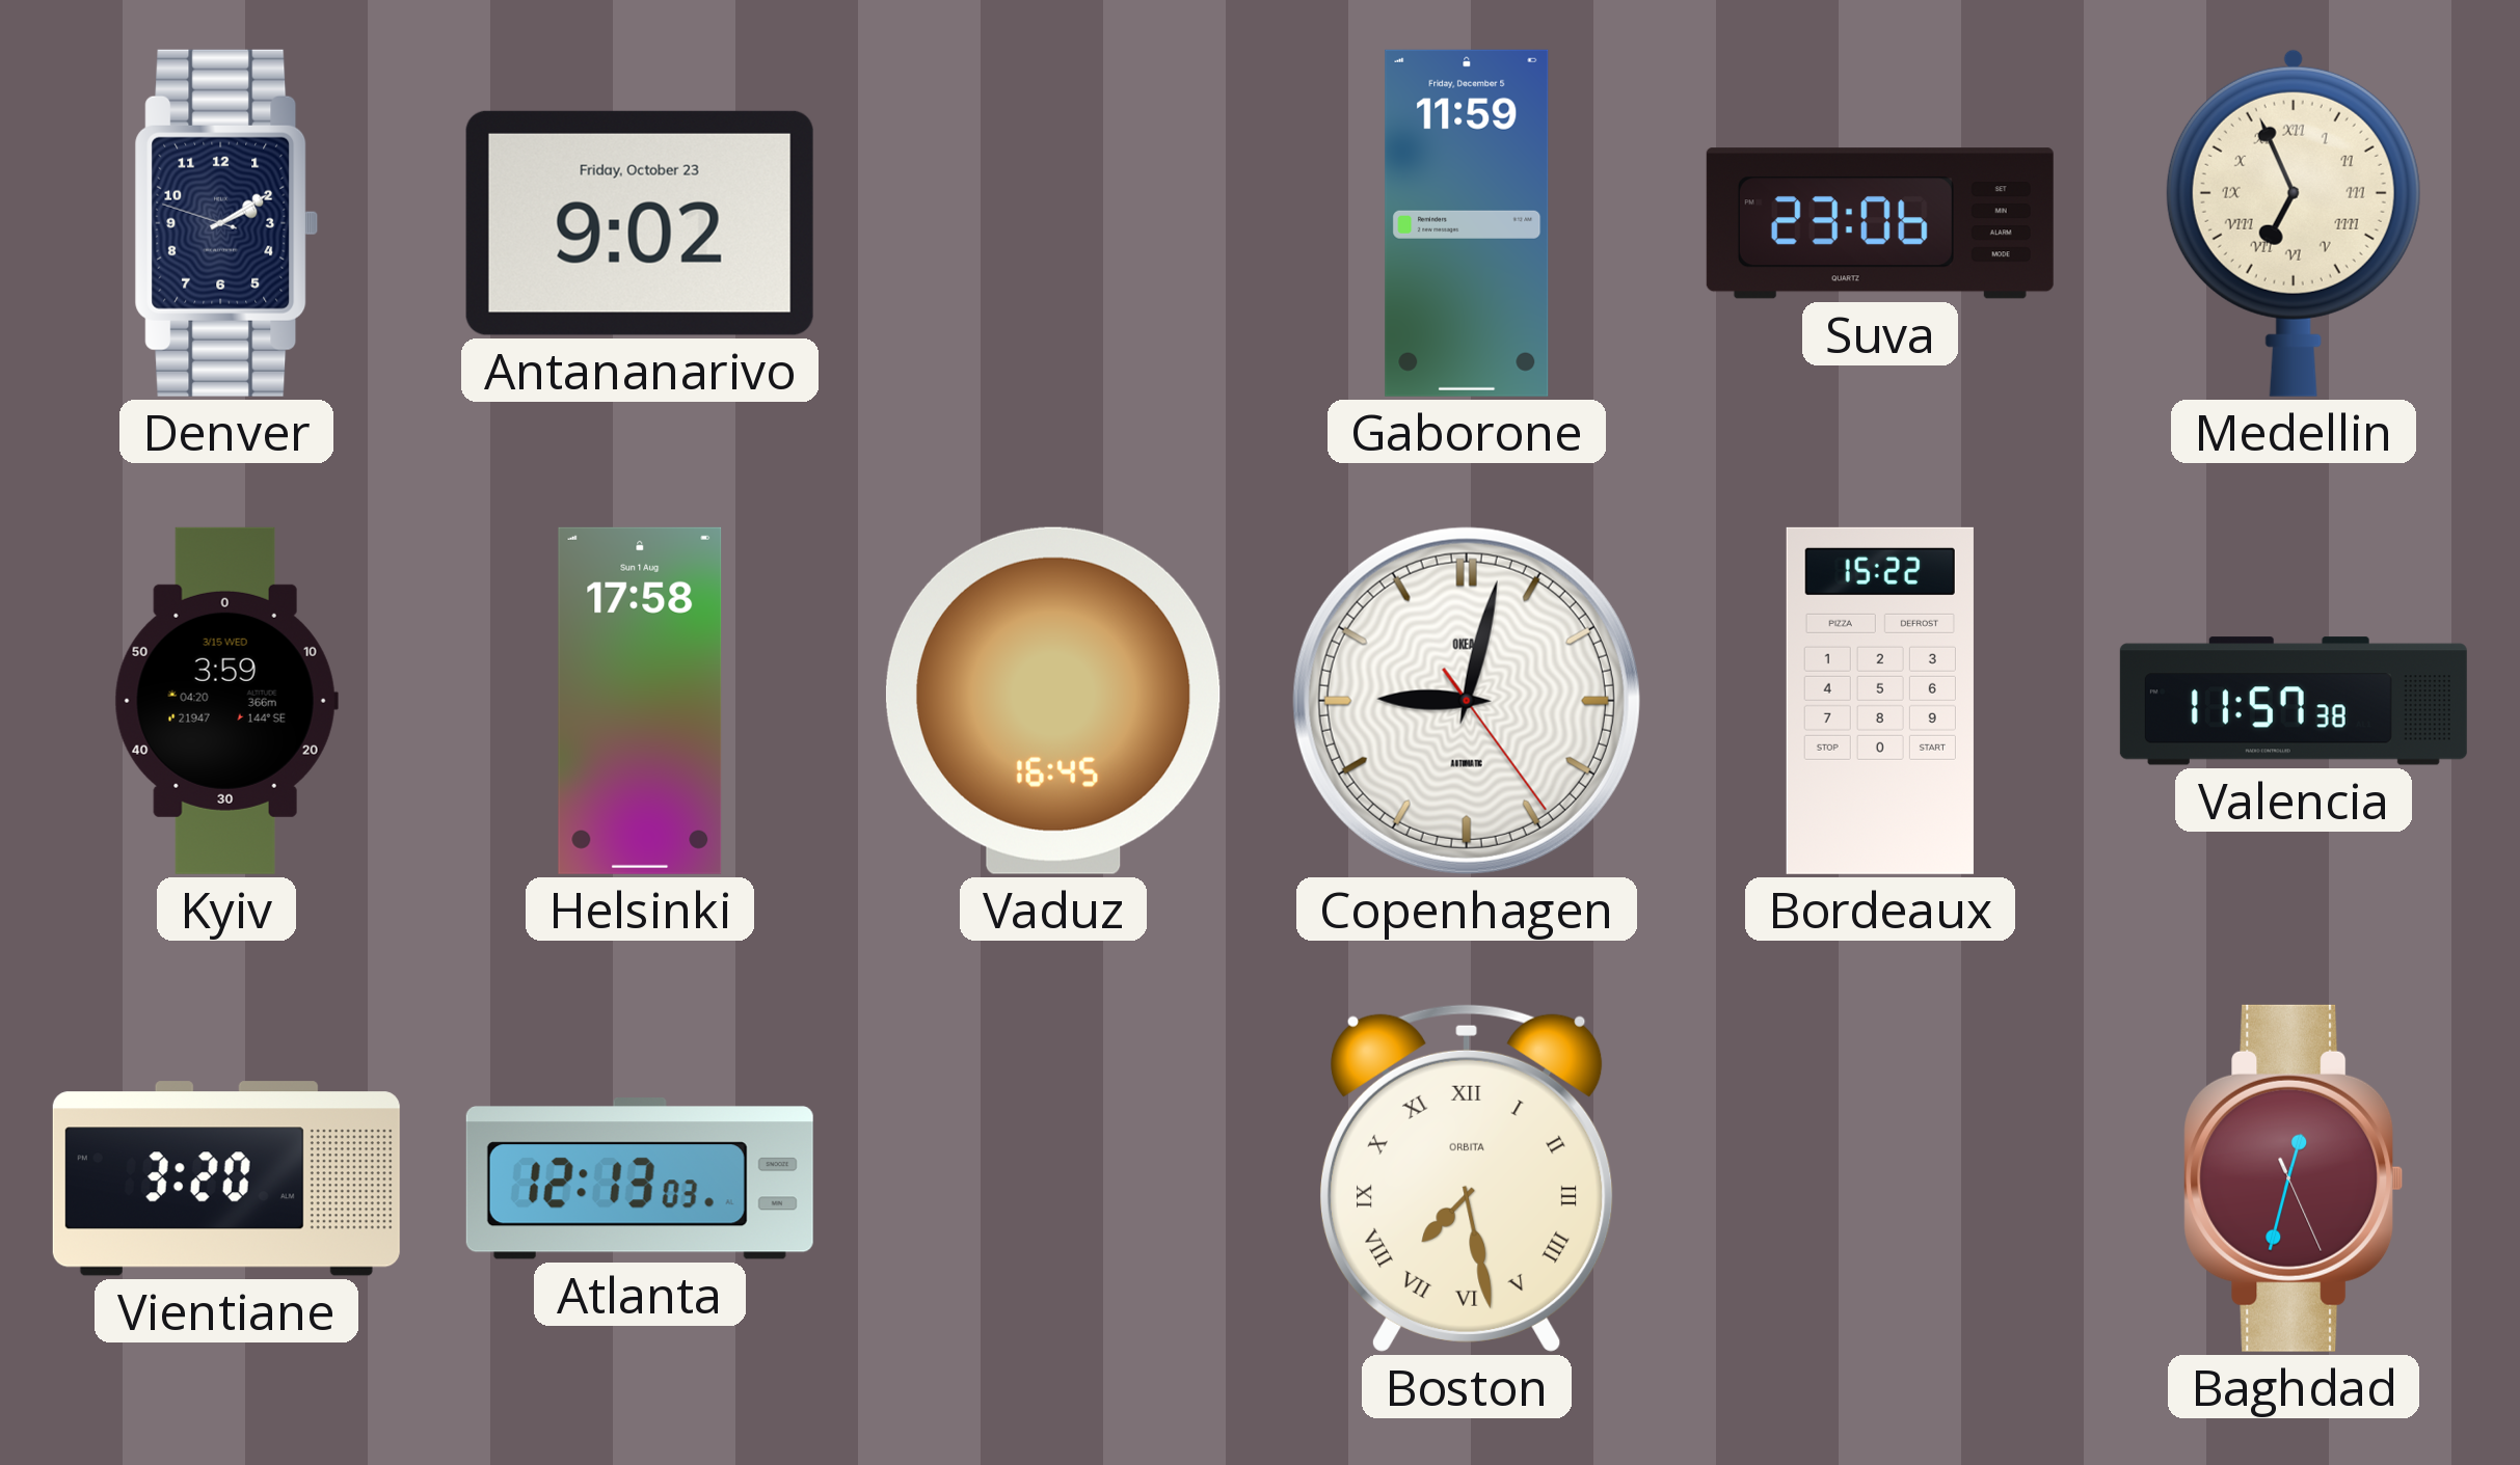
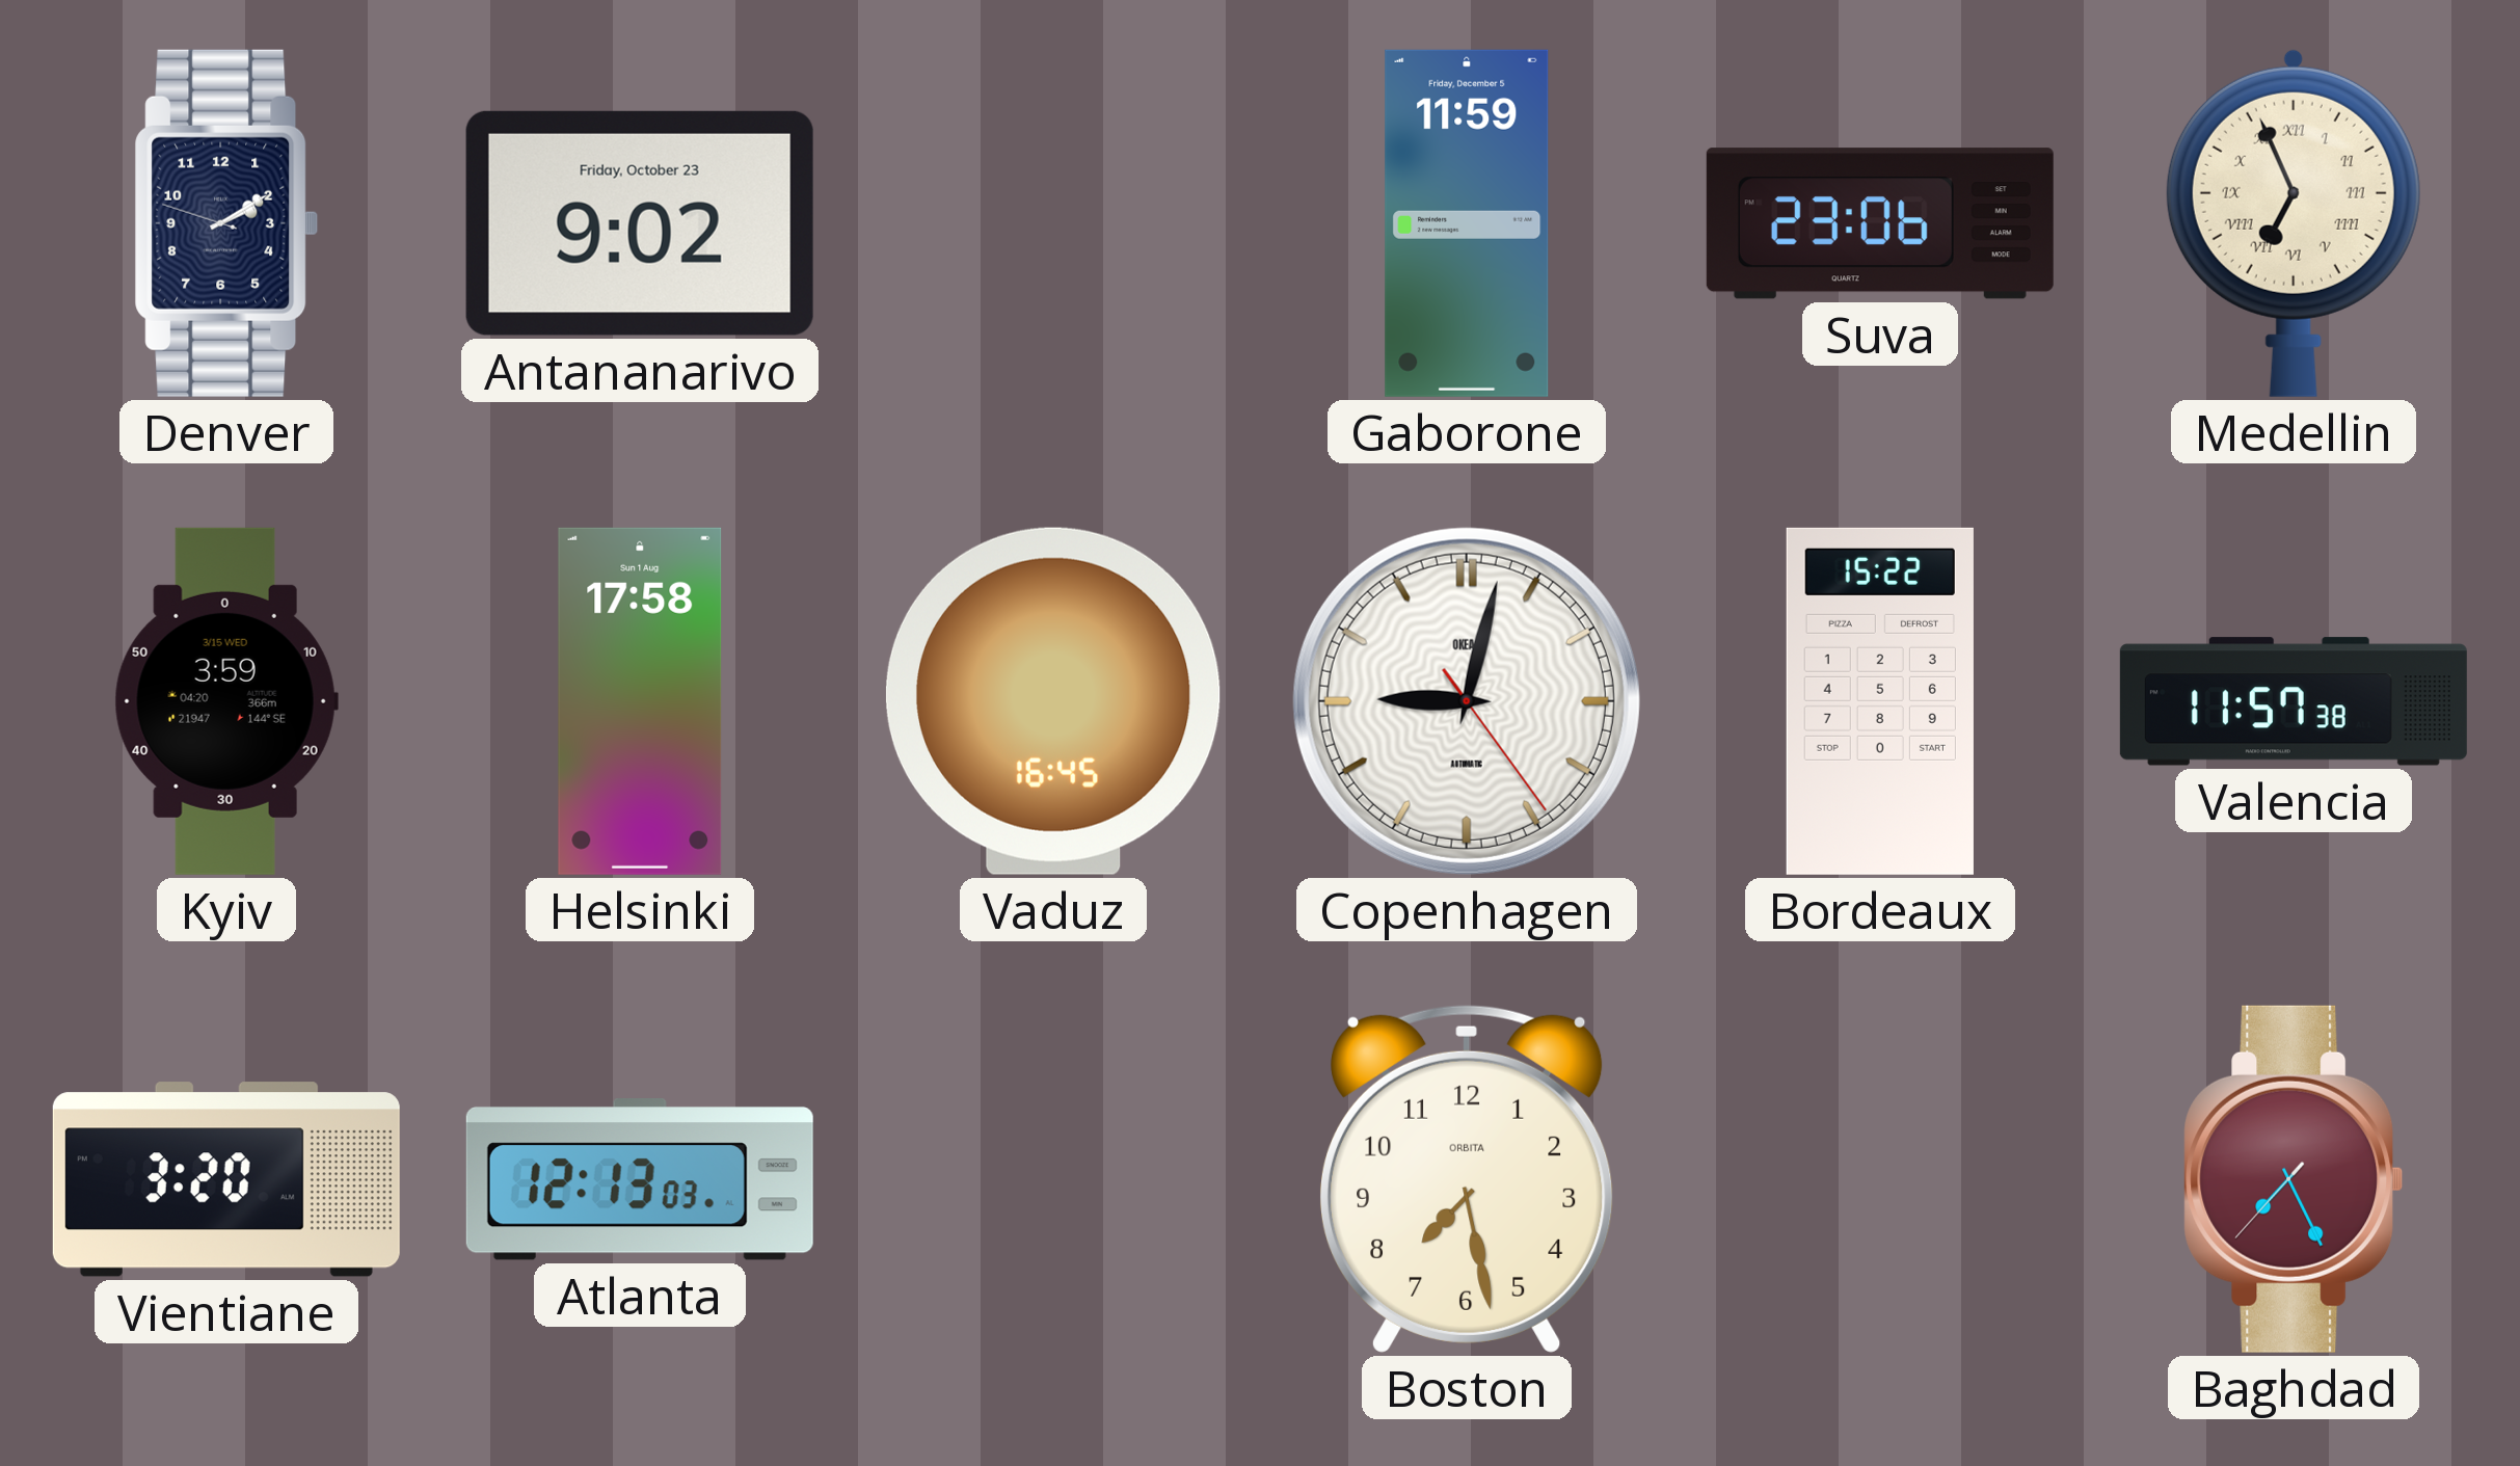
Boston numerals: Roman -> Arabic (1467, 1178)
Baghdad: 12:32 -> 7:25 (2294, 1179)
